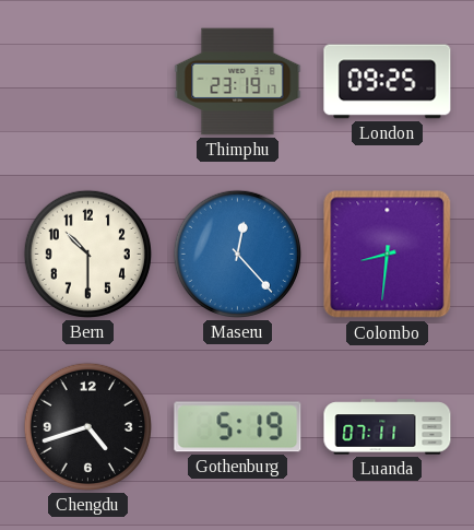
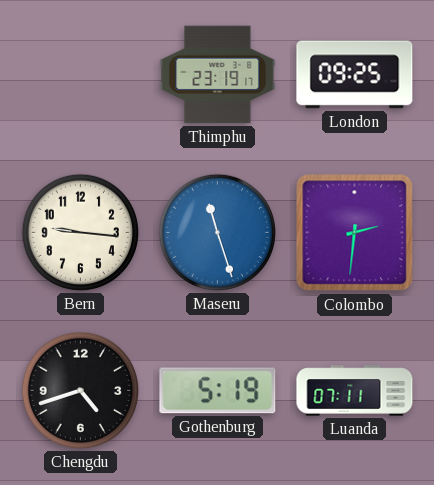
Bern: 10:30 -> 9:16 (80, 232)
Maseru: 12:23 -> 11:27 (217, 232)
Colombo: 8:31 -> 2:31 (355, 233)
